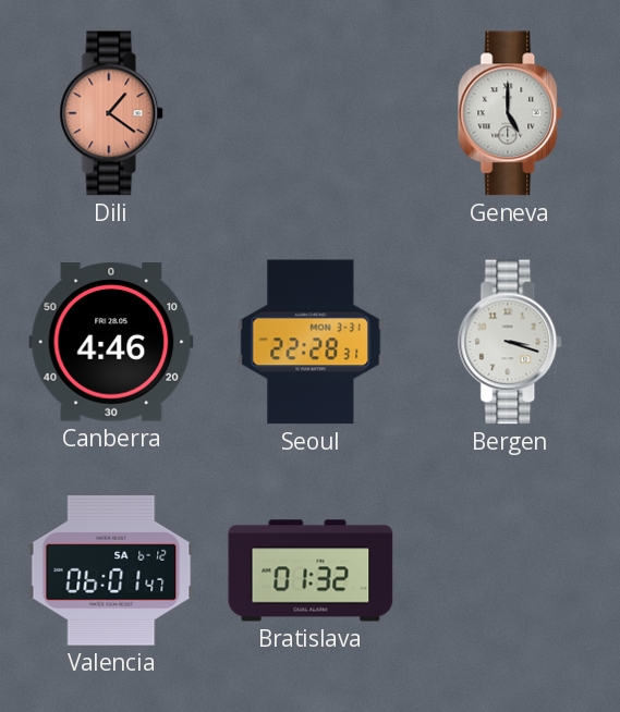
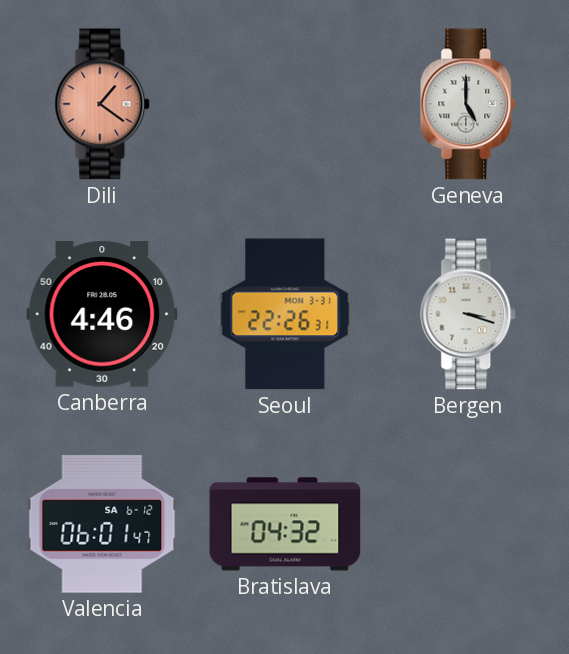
Seoul: 22:28 -> 22:26 (285, 314)
Bratislava: 01:32 -> 04:32 (285, 524)
